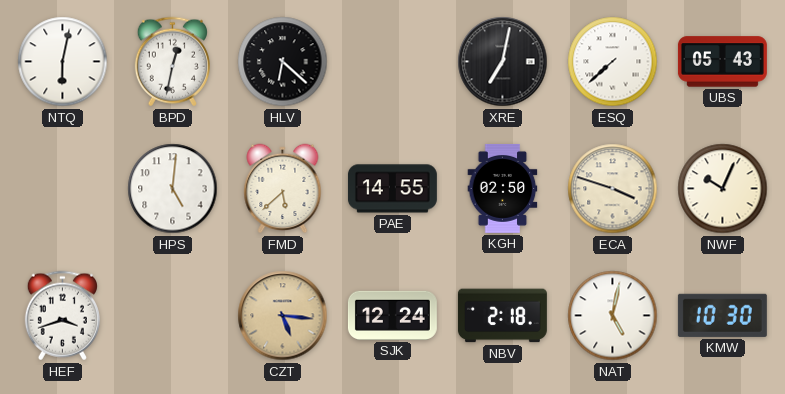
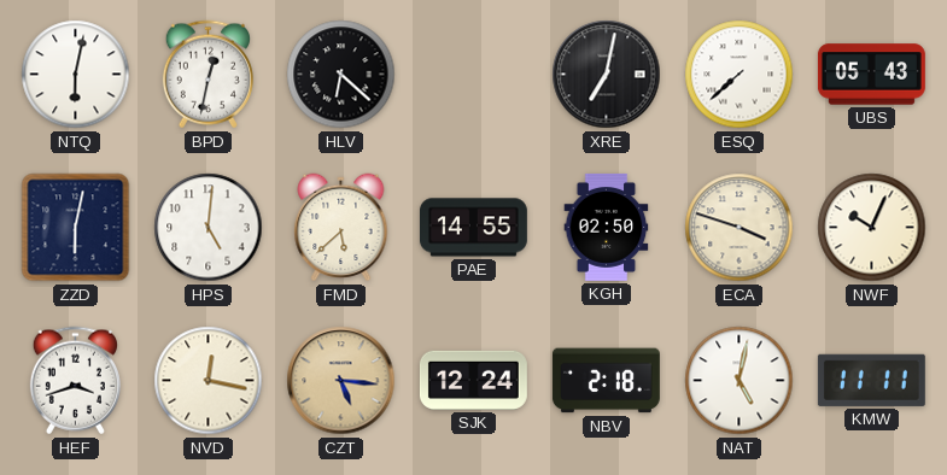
ZZD: none -> 6:02 (76, 228)
NVD: none -> 12:17 (209, 381)
KMW: 10:30 -> 11:11 (871, 380)
